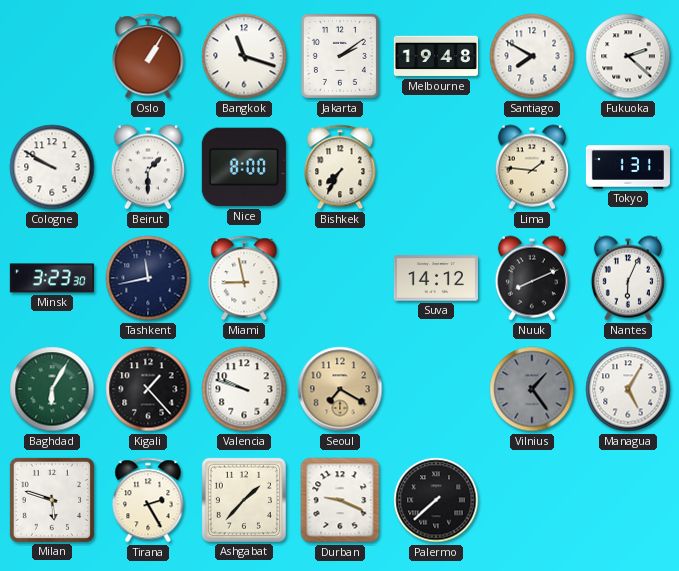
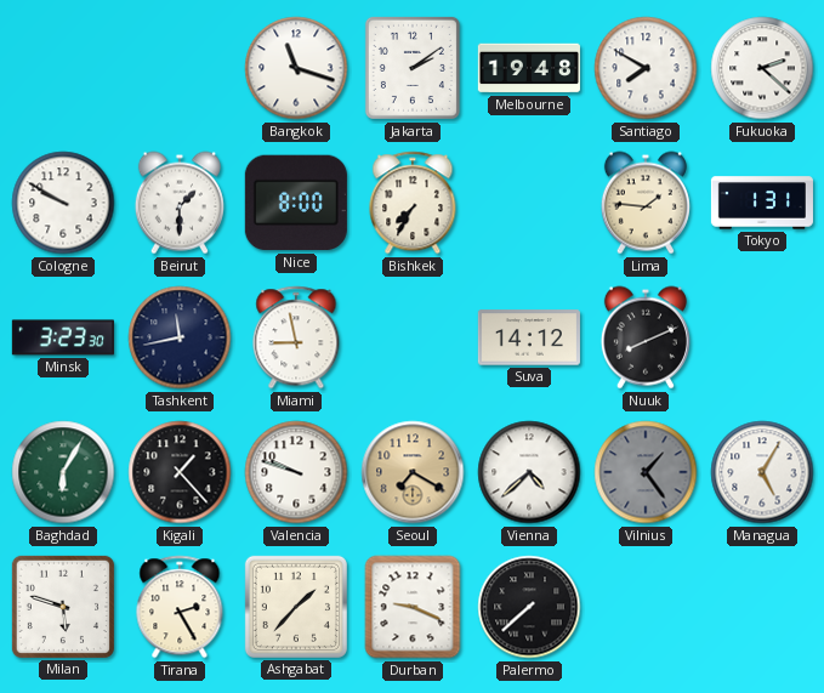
Oslo: 1:05 -> none (148, 56)
Nantes: 6:04 -> none (628, 278)
Vienna: none -> 4:38 (529, 472)
